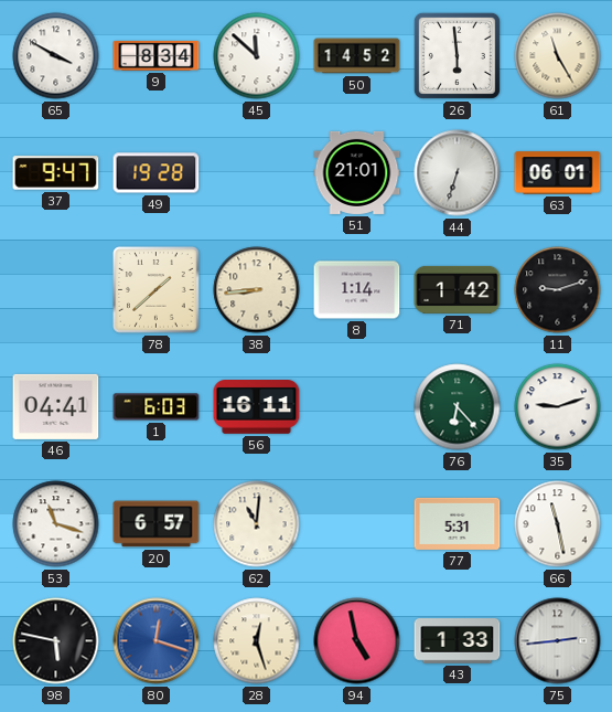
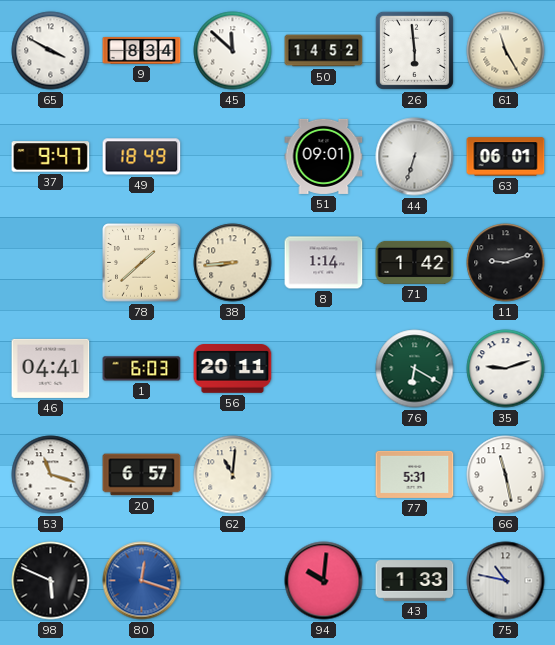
49: 19:28 -> 18:49 (142, 157)
51: 21:01 -> 09:01 (324, 156)
56: 16:11 -> 20:11 (233, 369)
76: 6:23 -> 6:20 (415, 369)
98: 5:47 -> 5:49 (51, 581)
28: 12:27 -> none (257, 641)
94: 4:58 -> 10:01 (324, 581)
75: 2:44 -> 10:47 (506, 581)
